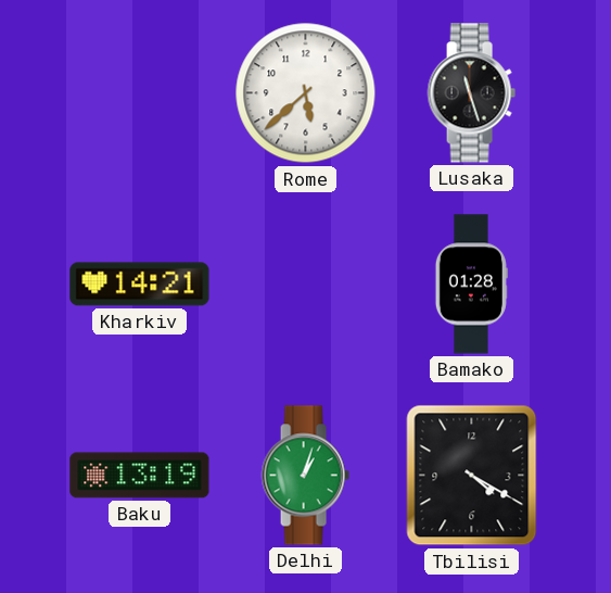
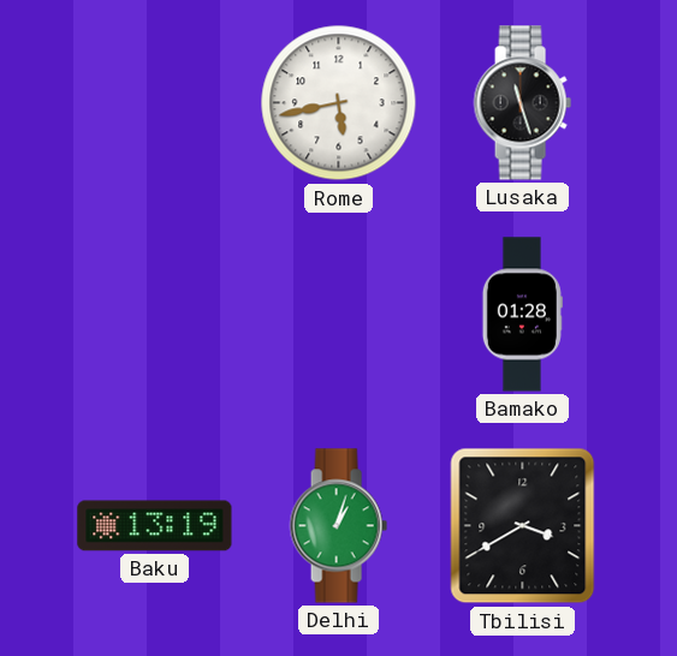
Rome: 5:38 -> 5:43 (339, 103)
Kharkiv: 14:21 -> none (140, 285)
Tbilisi: 4:20 -> 3:40 (523, 526)
